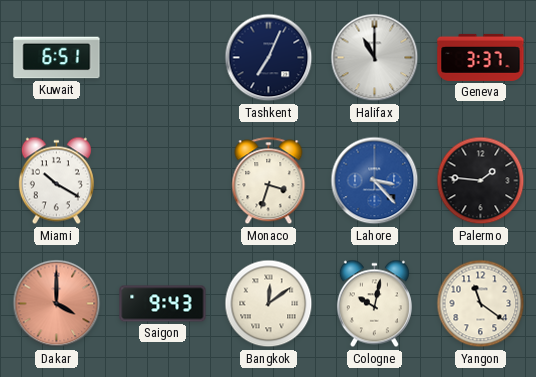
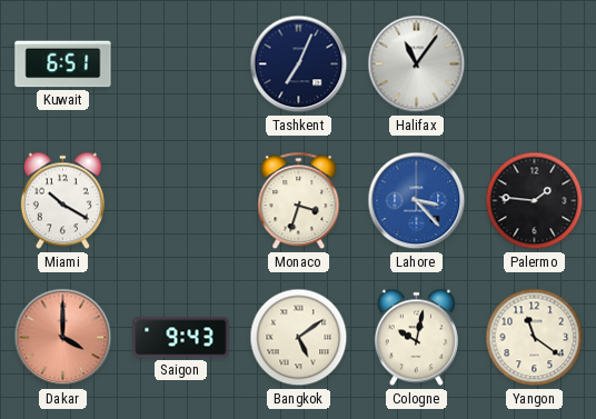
Halifax: 11:00 -> 11:06 (417, 64)
Geneva: 3:37 -> none (481, 57)
Bangkok: 12:09 -> 5:09 (299, 338)
